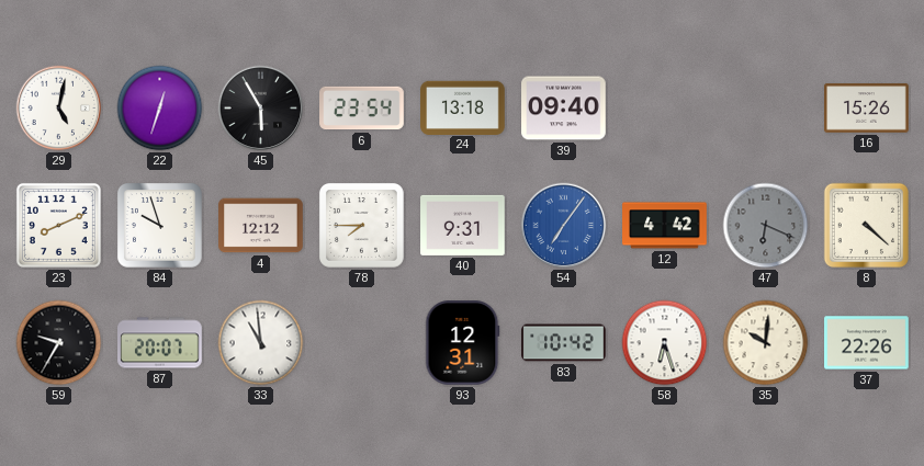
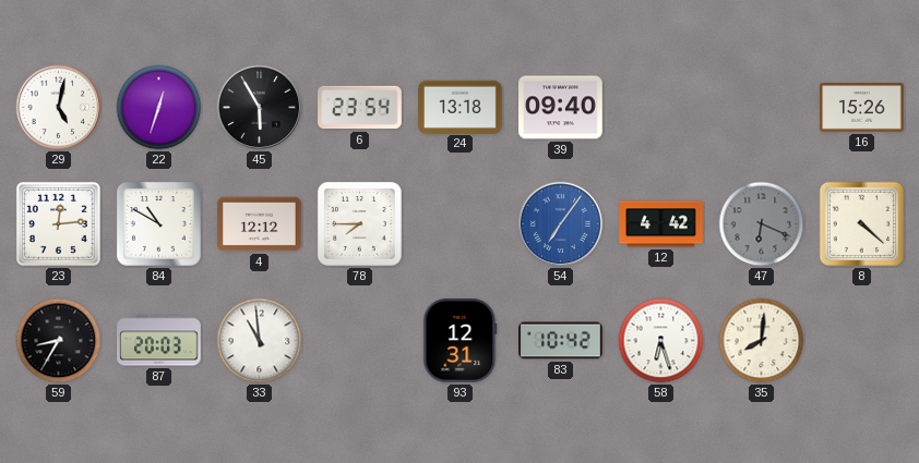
23: 8:11 -> 12:14 (58, 223)
84: 9:57 -> 10:50 (159, 224)
40: 9:31 -> none (463, 225)
59: 9:35 -> 8:35 (59, 341)
87: 20:07 -> 20:03 (159, 341)
35: 10:01 -> 8:01 (762, 341)
37: 22:26 -> none (867, 343)
